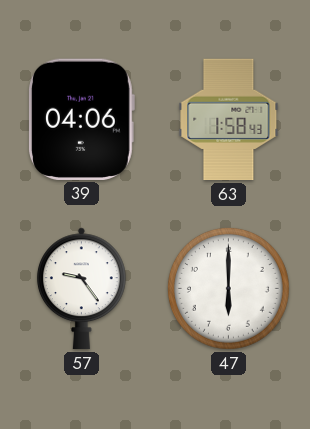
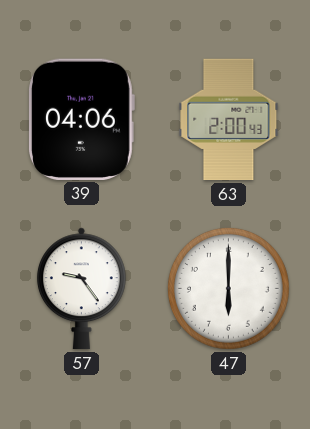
63: 1:58 -> 2:00 (229, 120)
